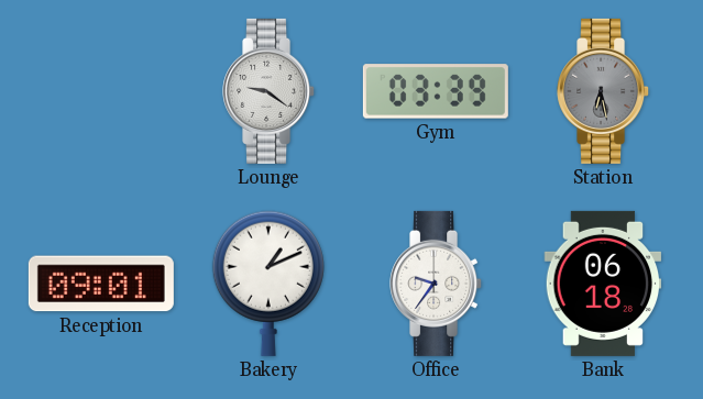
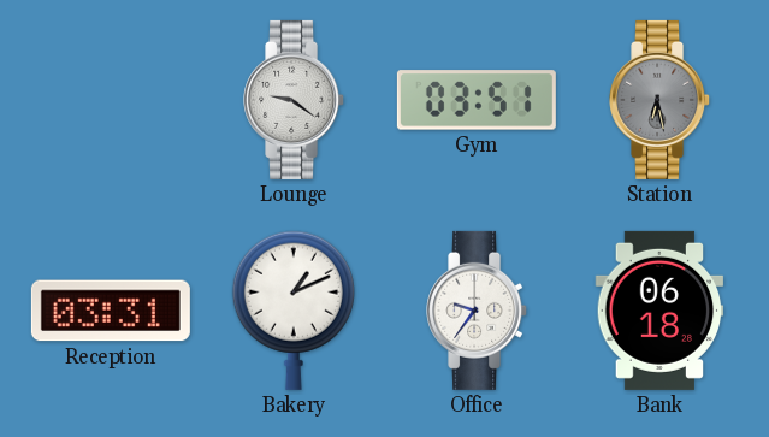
Gym: 03:39 -> 03:51 (477, 100)
Reception: 09:01 -> 03:31 (111, 311)
